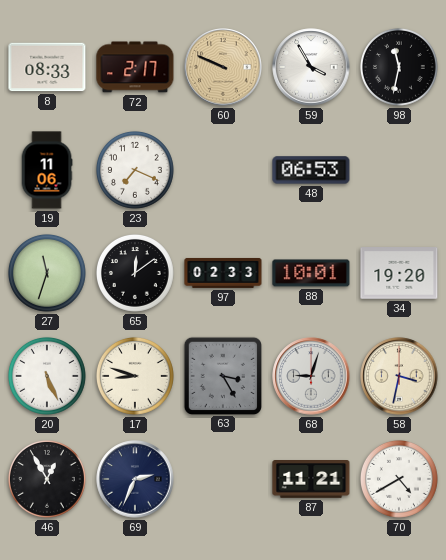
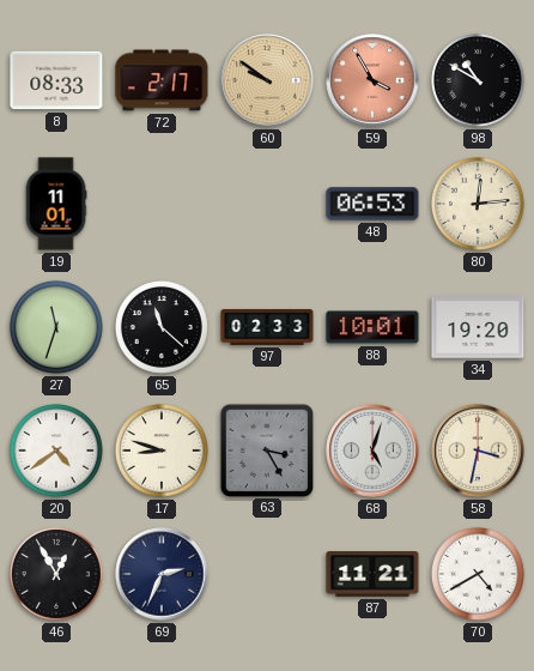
60: 9:49 -> 9:51 (267, 80)
59 dial: white -> salmon (372, 80)
98: 11:32 -> 10:50 (478, 80)
19: 11:06 -> 11:01 (56, 204)
23: 7:19 -> none (135, 170)
80: none -> 12:14 (478, 204)
65: 12:09 -> 11:22 (162, 327)
20: 5:26 -> 4:39 (56, 451)
68: 9:03 -> 5:03 (372, 451)
